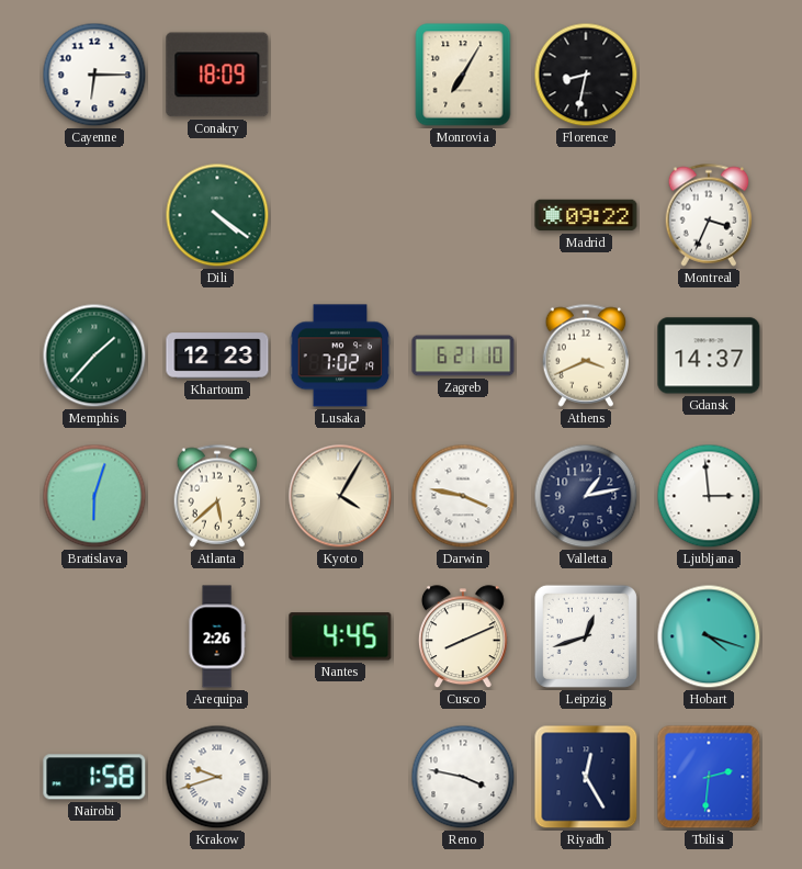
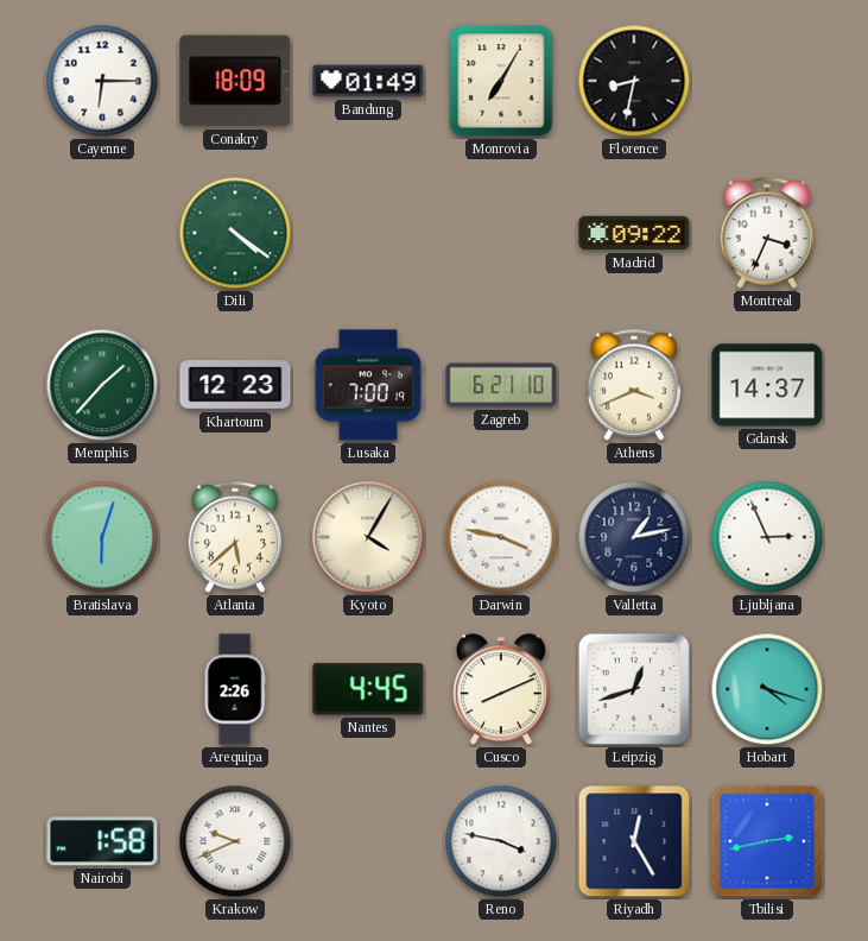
Bandung: none -> 01:49 (368, 81)
Lusaka: 7:02 -> 7:00 (368, 385)
Ljubljana: 2:59 -> 2:56 (767, 537)
Krakow: 9:42 -> 9:41 (235, 841)
Tbilisi: 2:31 -> 2:43 (767, 841)
